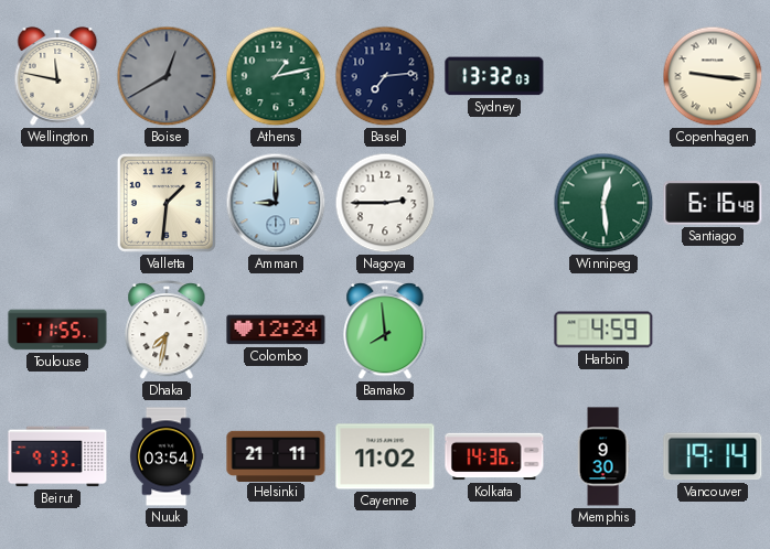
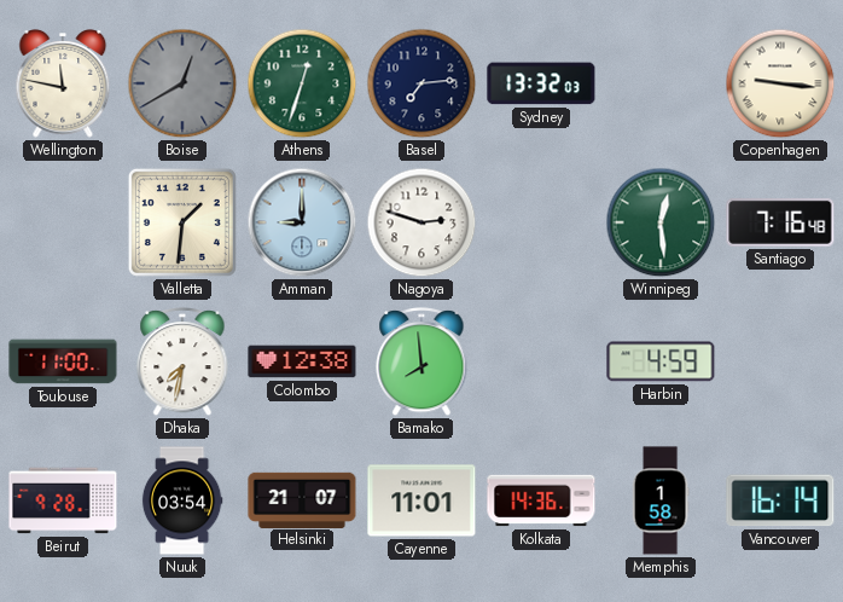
Athens: 1:13 -> 12:33 (302, 83)
Nagoya: 2:45 -> 2:48 (421, 222)
Santiago: 6:16 -> 7:16 (780, 222)
Toulouse: 11:55 -> 11:00 (63, 361)
Colombo: 12:24 -> 12:38 (302, 361)
Beirut: 9:33 -> 9:28 (63, 500)
Helsinki: 21:11 -> 21:07 (302, 499)
Cayenne: 11:02 -> 11:01 (421, 500)
Memphis: 9:30 -> 1:58 (661, 500)
Vancouver: 19:14 -> 16:14 (780, 500)
